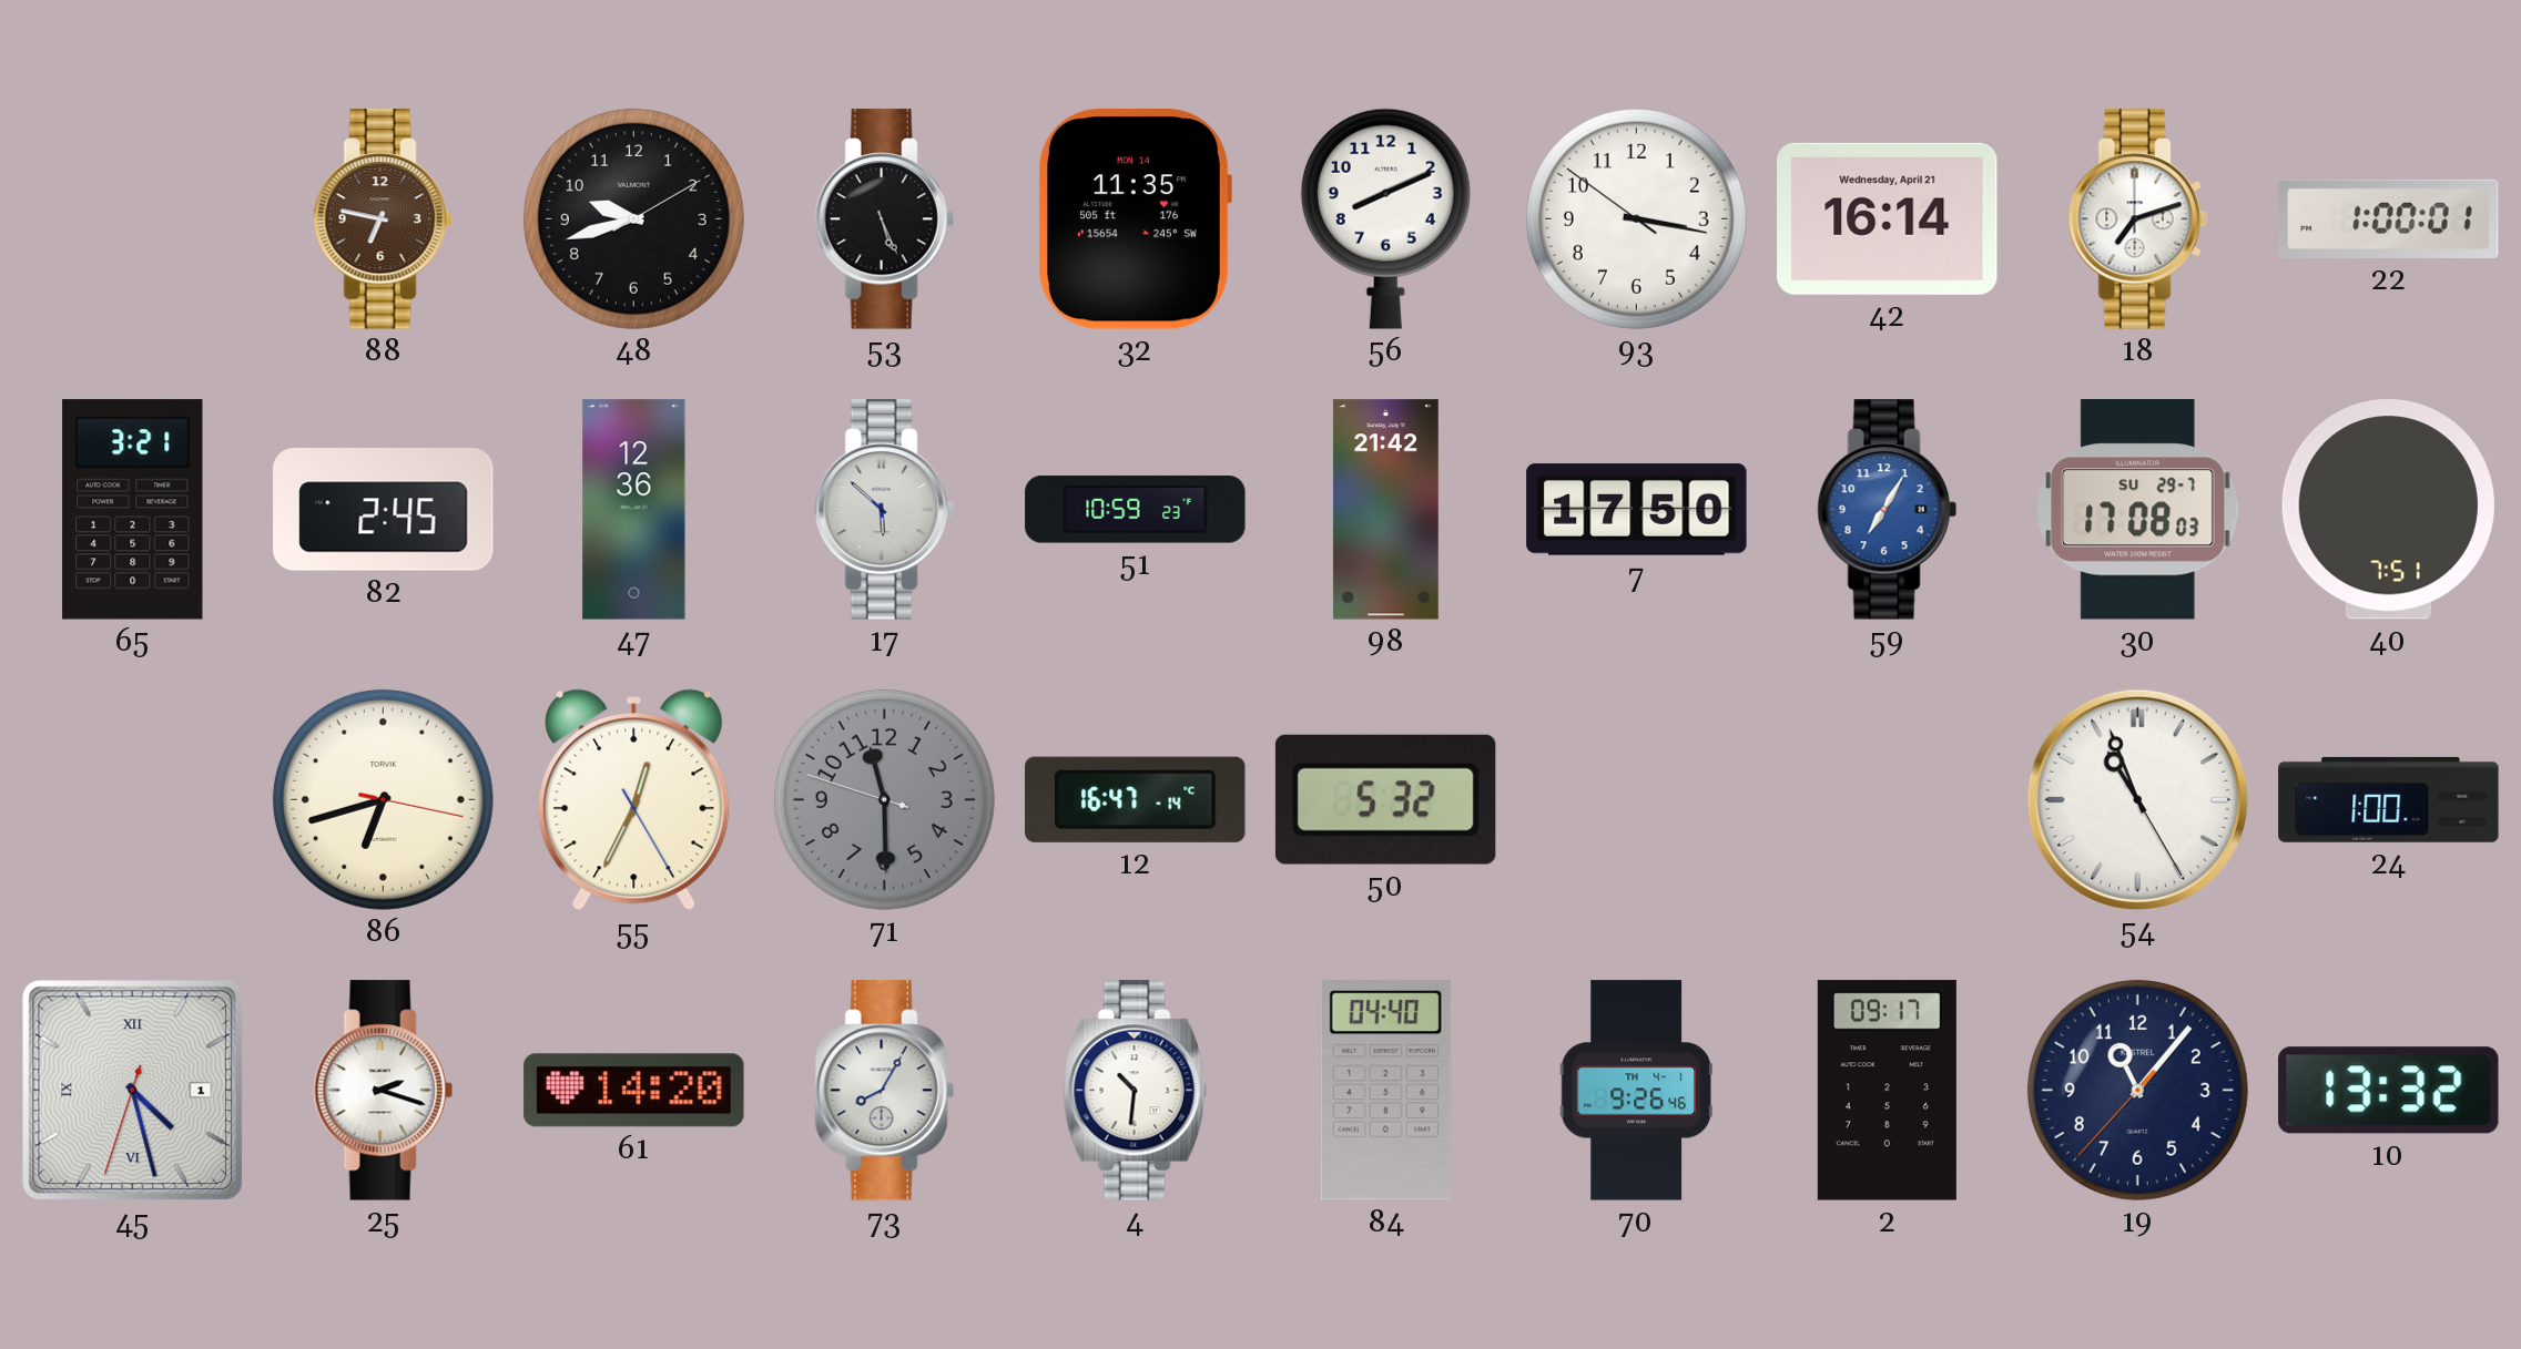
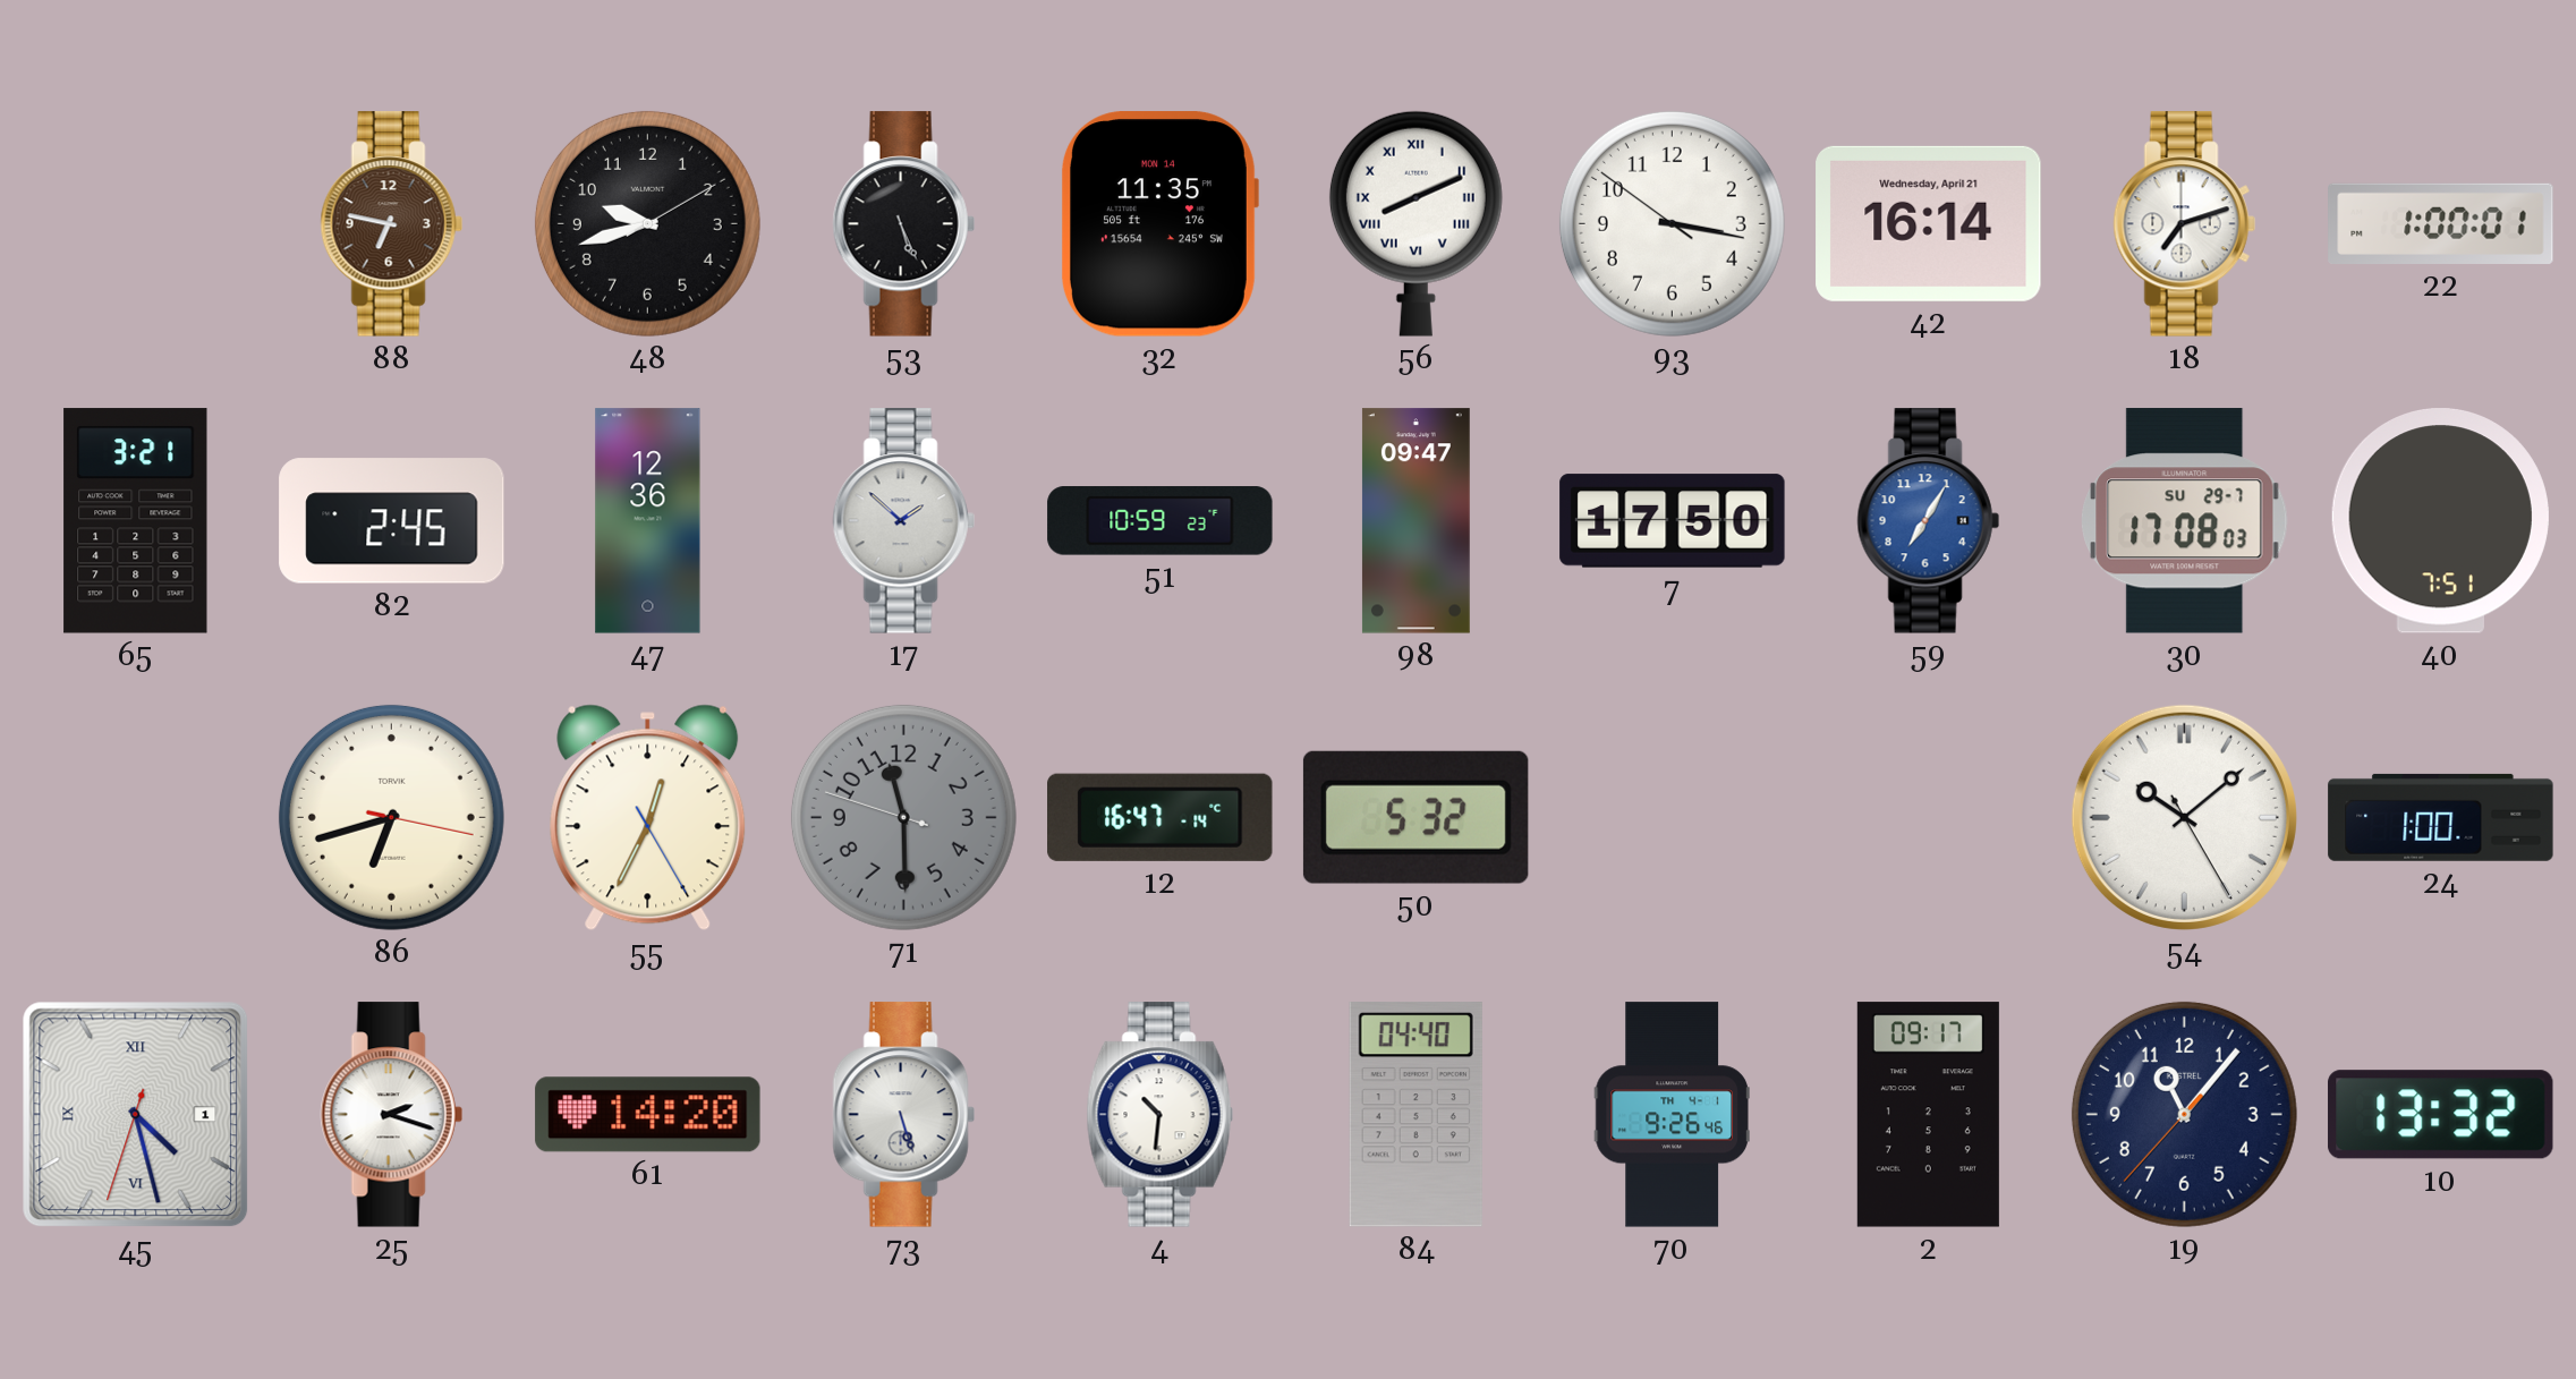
56 numerals: Arabic -> Roman (1415, 223)
17: 5:52 -> 1:52 (903, 521)
98: 21:42 -> 09:47 (1415, 521)
54: 10:56 -> 10:08 (2184, 817)
73: 8:05 -> 5:27 (903, 1115)
